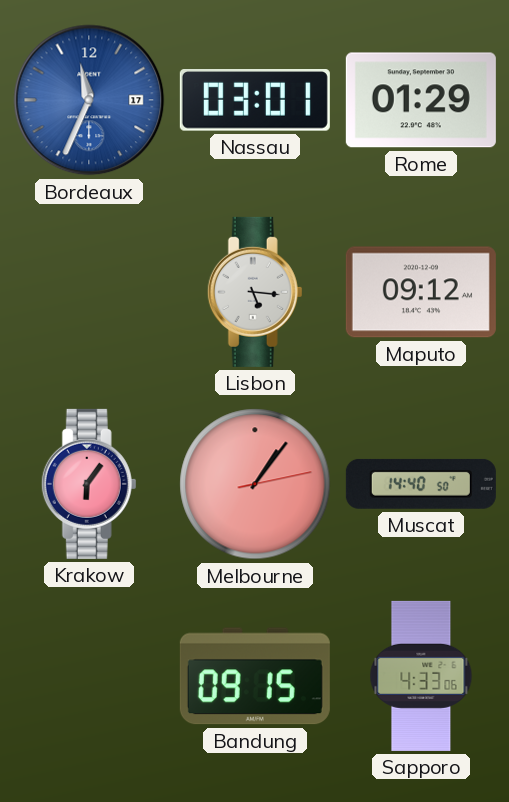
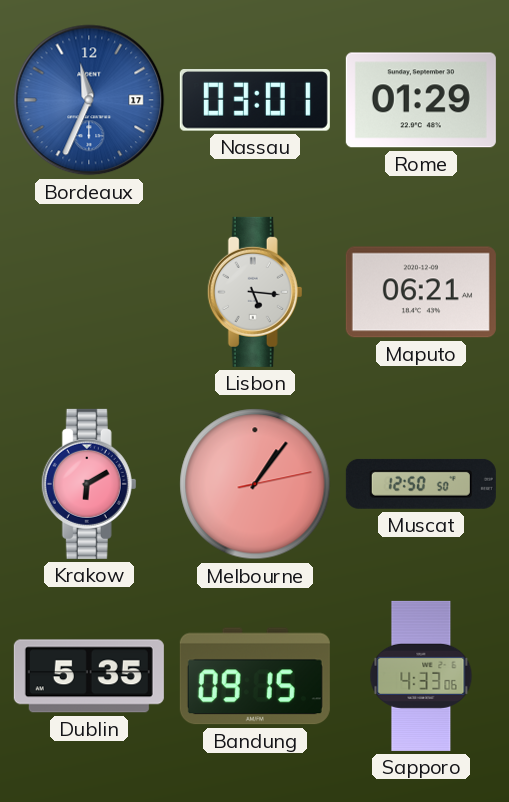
Maputo: 09:12 -> 06:21 (421, 292)
Krakow: 6:06 -> 6:10 (89, 484)
Muscat: 14:40 -> 12:50 (421, 484)
Dublin: none -> 5:35 (89, 676)
